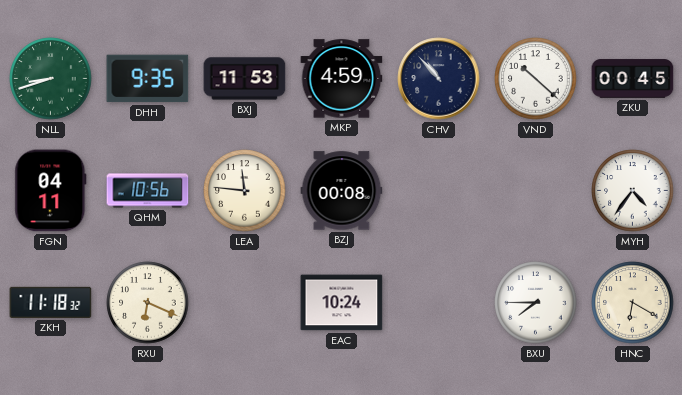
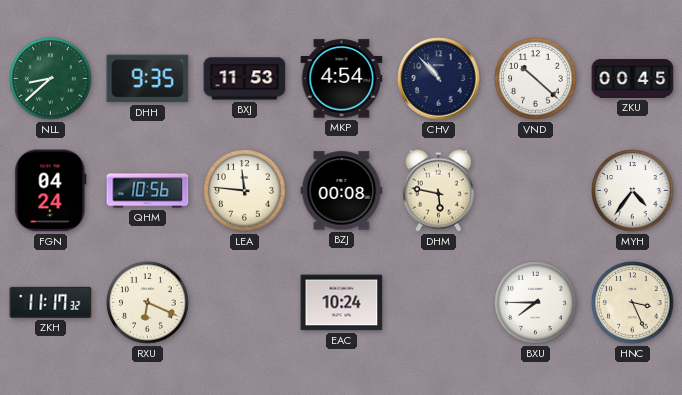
NLL: 8:42 -> 8:38 (51, 79)
MKP: 4:59 -> 4:54 (342, 79)
FGN: 04:11 -> 04:24 (51, 191)
DHM: none -> 5:47 (438, 190)
ZKH: 11:18 -> 11:17 (51, 302)
HNC: 6:20 -> 3:26 (633, 303)
